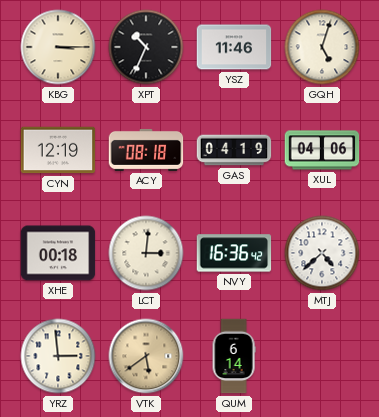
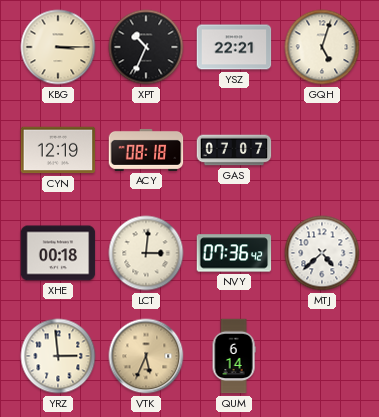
YSZ: 11:46 -> 22:21 (234, 47)
GAS: 04:19 -> 07:07 (234, 150)
XUL: 04:06 -> none (322, 150)
NVY: 16:36 -> 07:36 (234, 253)
VTK: 5:39 -> 5:34 (146, 356)
